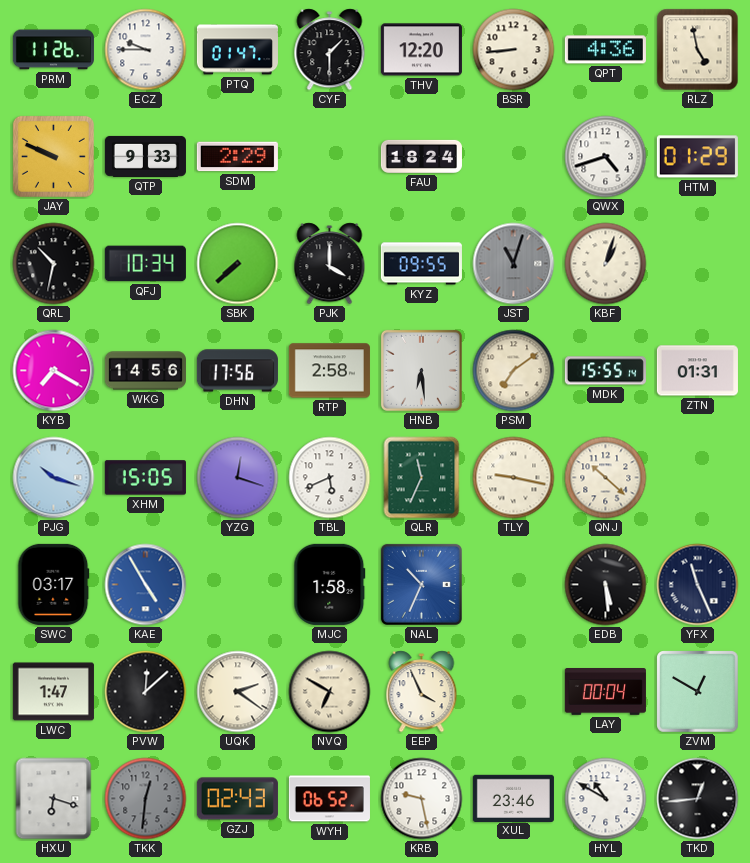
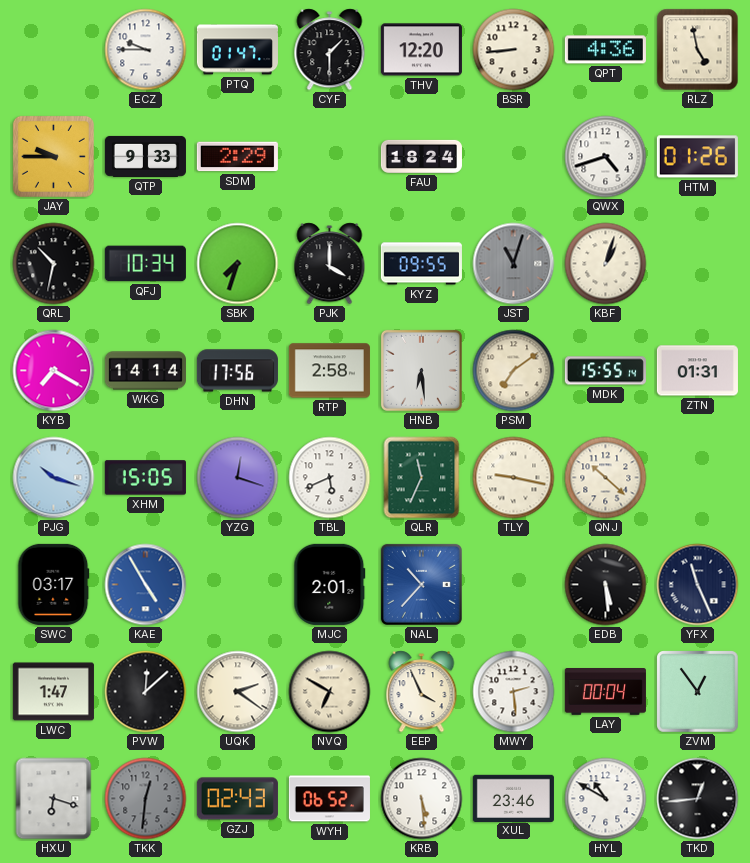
PRM: 11:26 -> none (53, 50)
JAY: 9:49 -> 9:45 (53, 156)
HTM: 01:29 -> 01:26 (697, 157)
SBK: 7:38 -> 7:33 (238, 264)
WKG: 14:56 -> 14:14 (145, 371)
MJC: 1:58 -> 2:01 (330, 584)
NAL: 10:34 -> 10:37 (421, 584)
MWY: none -> 2:29 (514, 692)
ZVM: 12:50 -> 12:54 (698, 692)
KRB: 9:28 -> 5:29 (422, 799)
